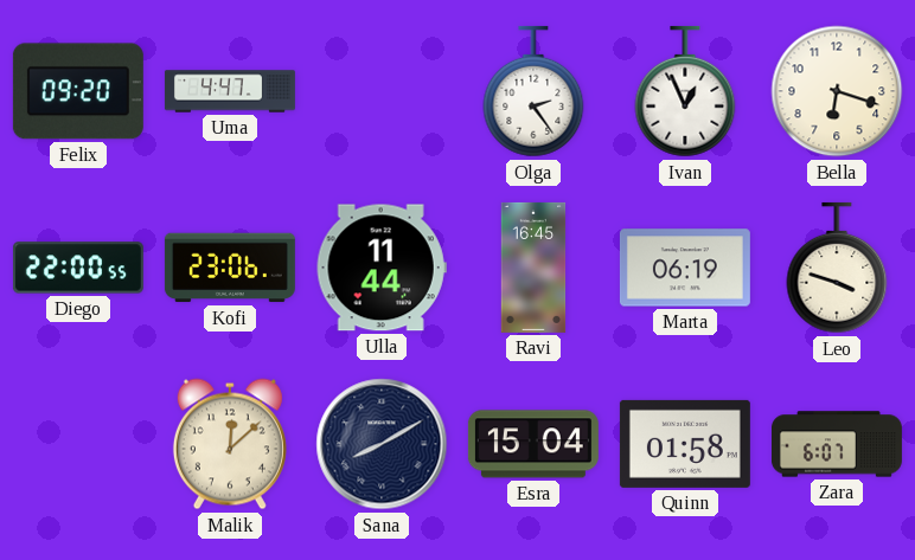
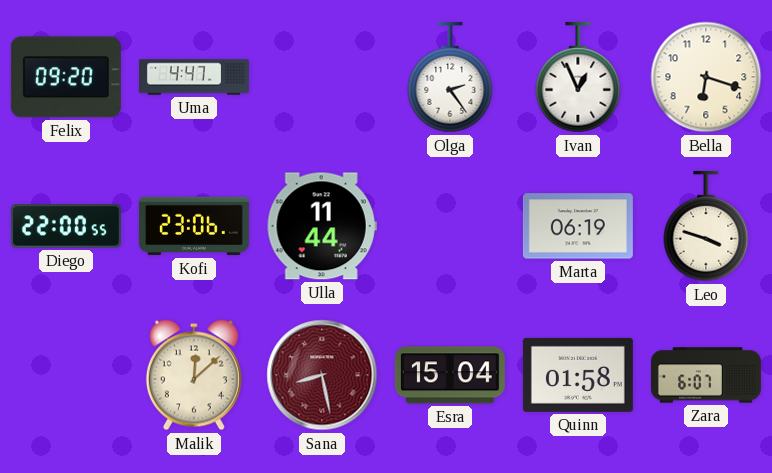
Ravi: 16:45 -> none (533, 268)
Sana: 8:10 -> 8:28 (322, 375)
Sana dial: navy -> burgundy (322, 375)
